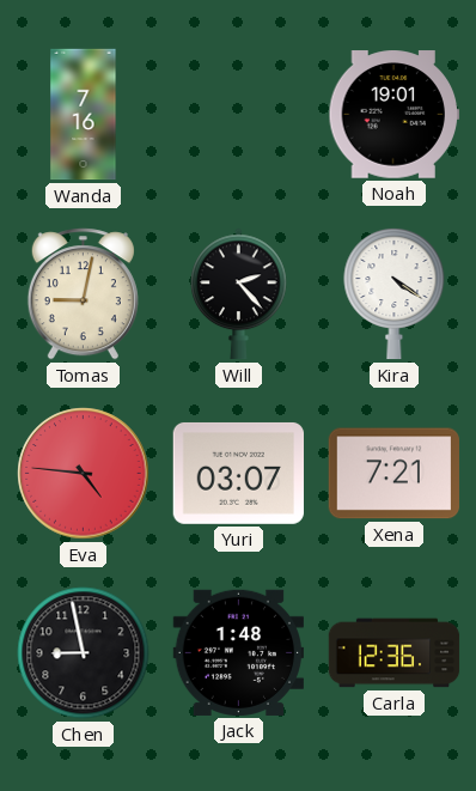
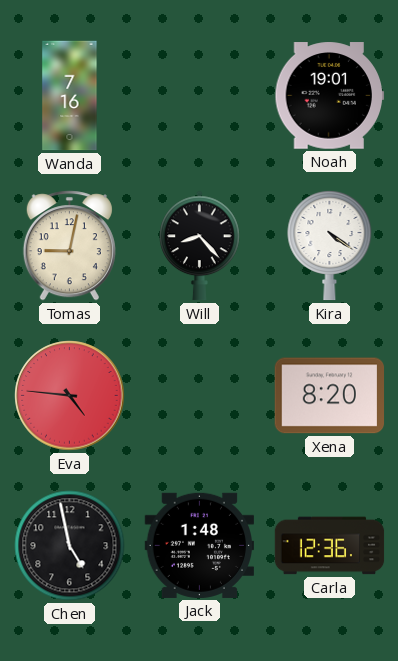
Will: 2:23 -> 8:23 (200, 246)
Yuri: 03:07 -> none (238, 473)
Xena: 7:21 -> 8:20 (330, 396)
Chen: 8:58 -> 4:58 (70, 546)
